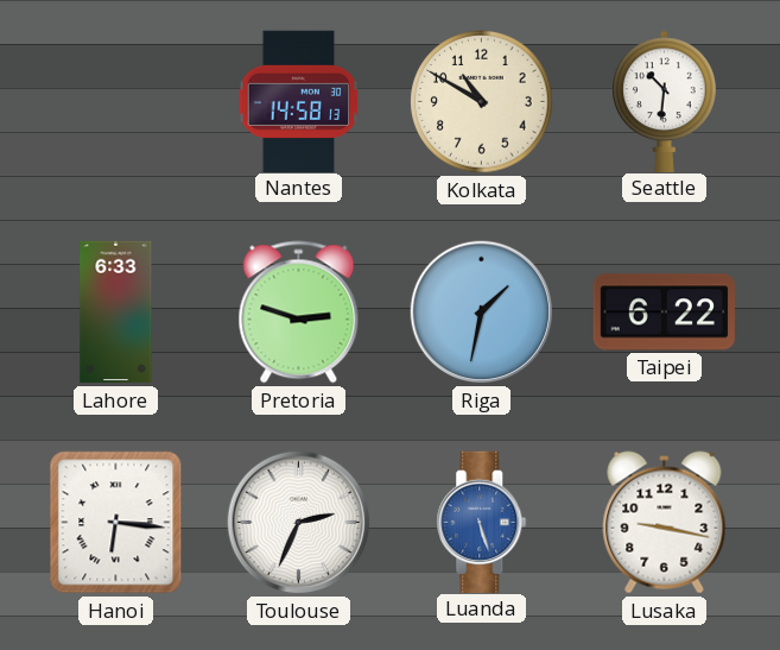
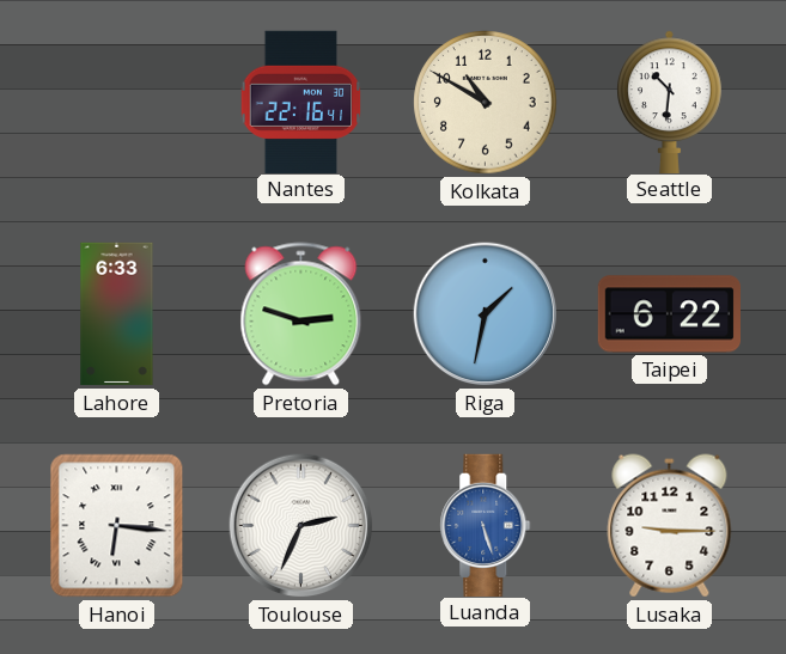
Nantes: 14:58 -> 22:16 (301, 102)
Lusaka: 9:17 -> 9:15 (670, 526)
